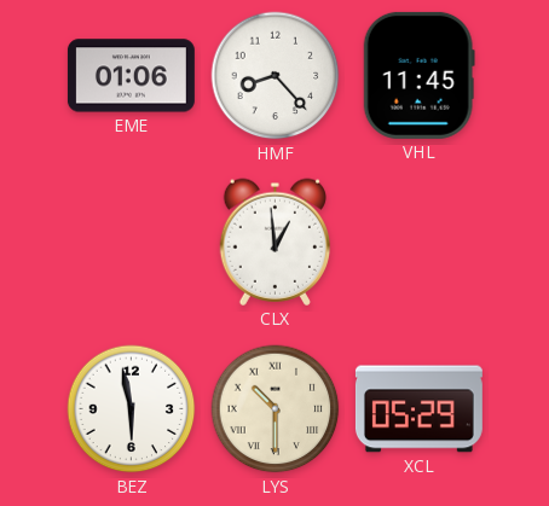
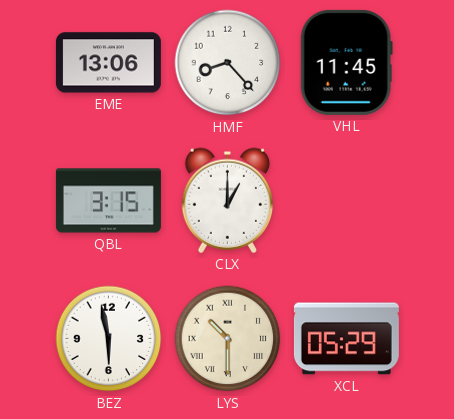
EME: 01:06 -> 13:06 (108, 63)
QBL: none -> 3:15 (108, 201)
CLX: 12:59 -> 1:00 (227, 200)
